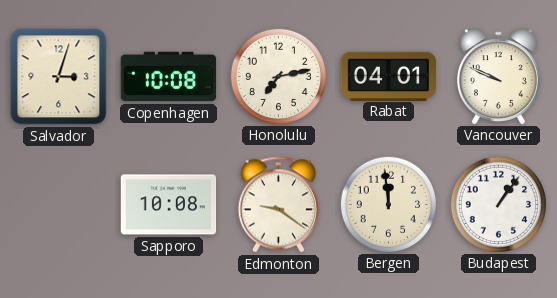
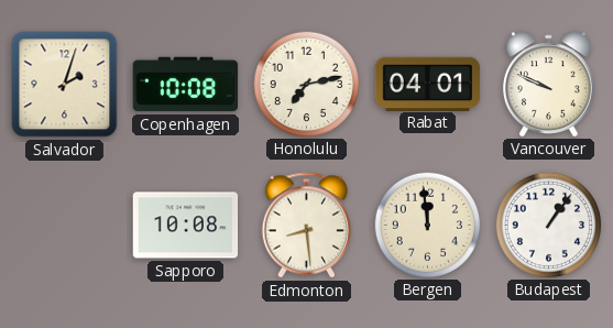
Salvador: 3:03 -> 2:03 (65, 85)
Edmonton: 9:21 -> 8:29 (306, 226)
